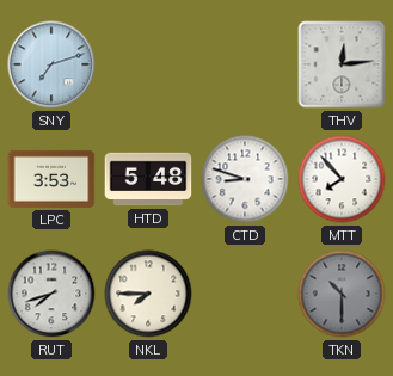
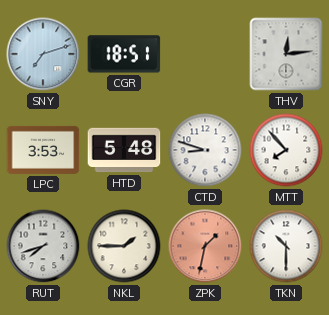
CGR: none -> 18:51 (124, 54)
NKL: 7:45 -> 1:45 (124, 246)
ZPK: none -> 1:32 (205, 246)
TKN dial: grey -> white (286, 246)
